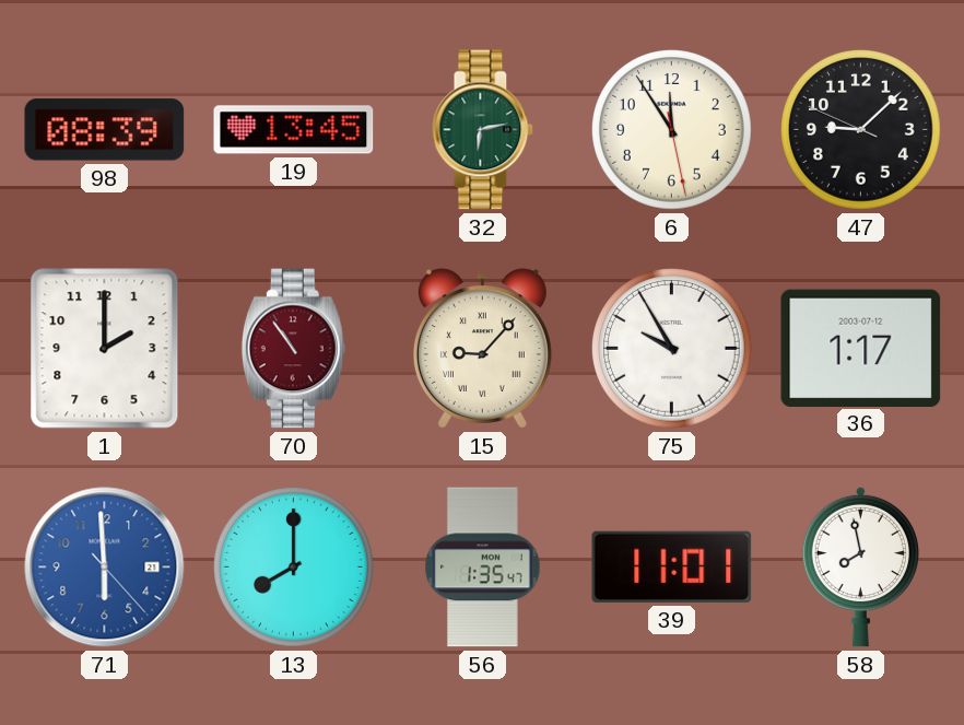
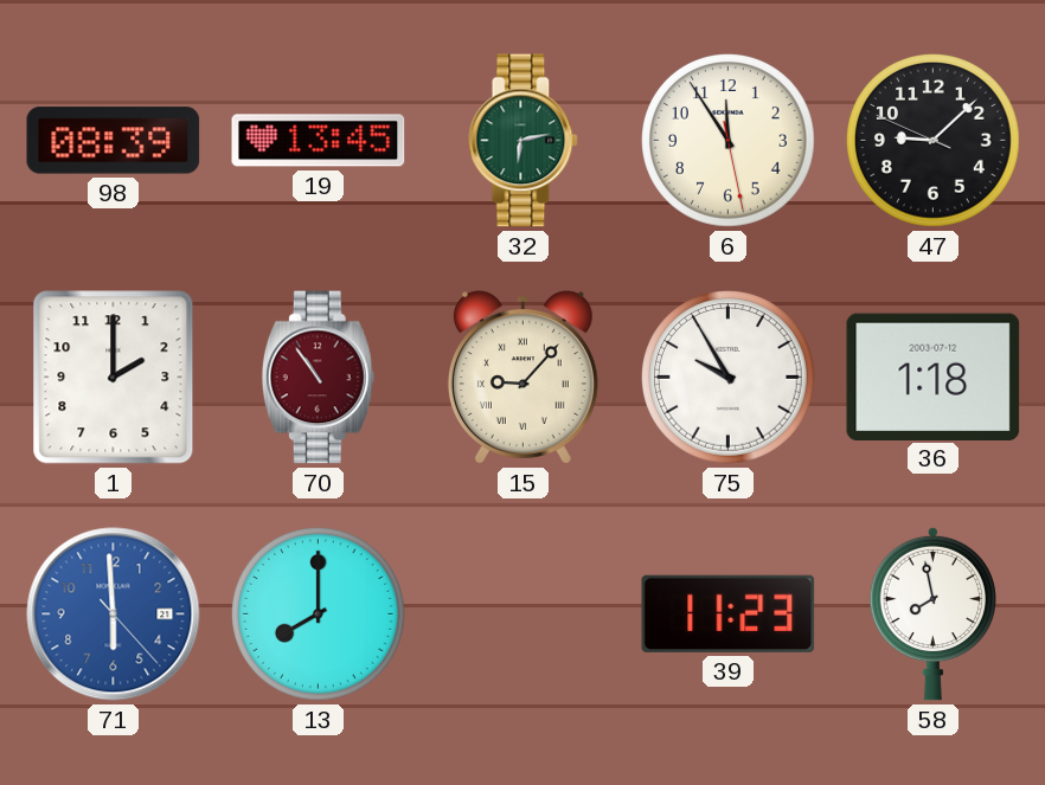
36: 1:17 -> 1:18 (934, 377)
56: 1:35 -> none (483, 568)
39: 11:01 -> 11:23 (729, 613)
